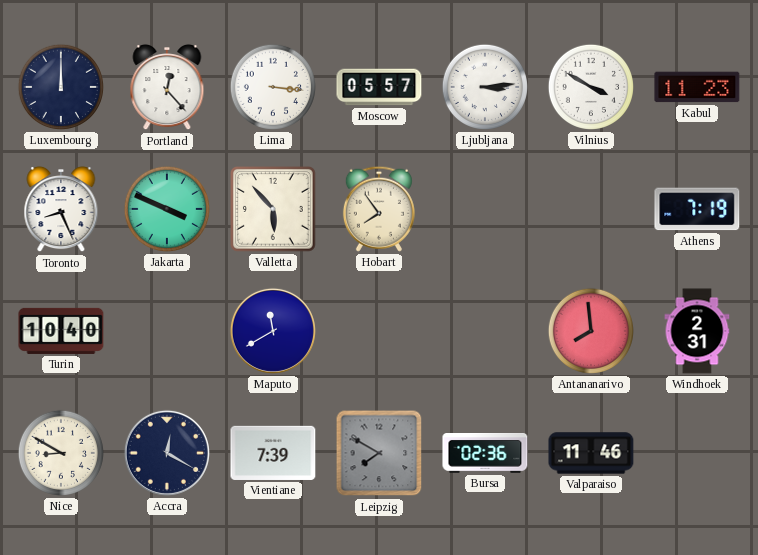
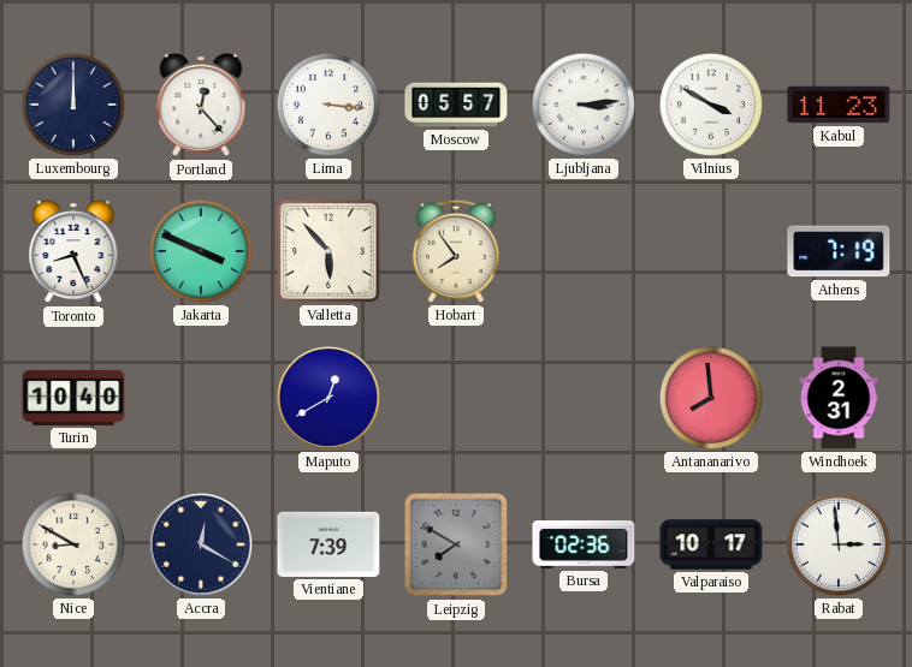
Maputo: 11:40 -> 12:40 (328, 398)
Valparaiso: 11:46 -> 10:17 (711, 544)
Rabat: none -> 2:59 (839, 544)
